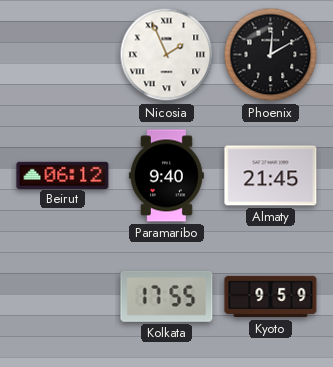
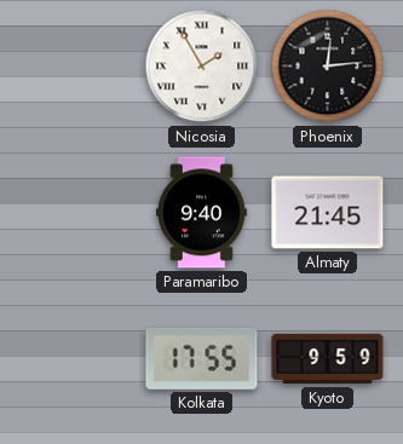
Nicosia: 1:56 -> 1:55 (202, 67)
Phoenix: 12:10 -> 12:14 (328, 67)
Beirut: 06:12 -> none (63, 175)
